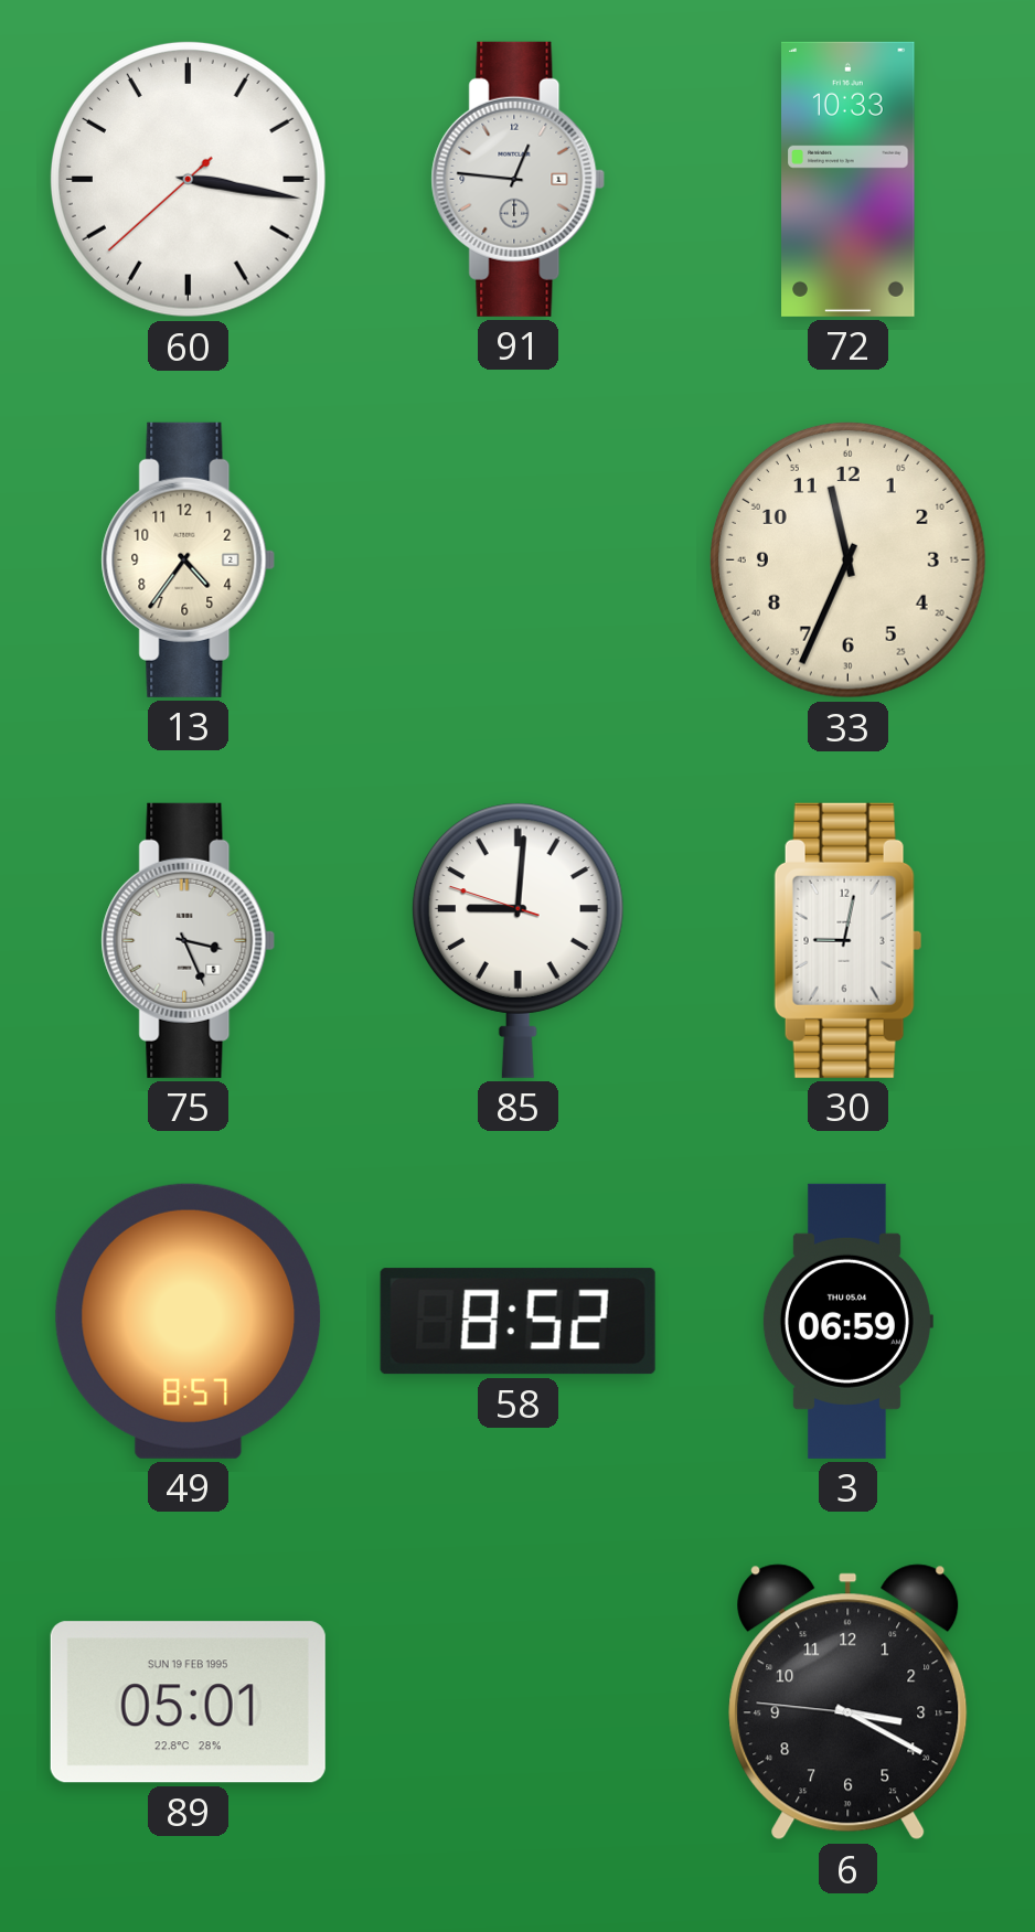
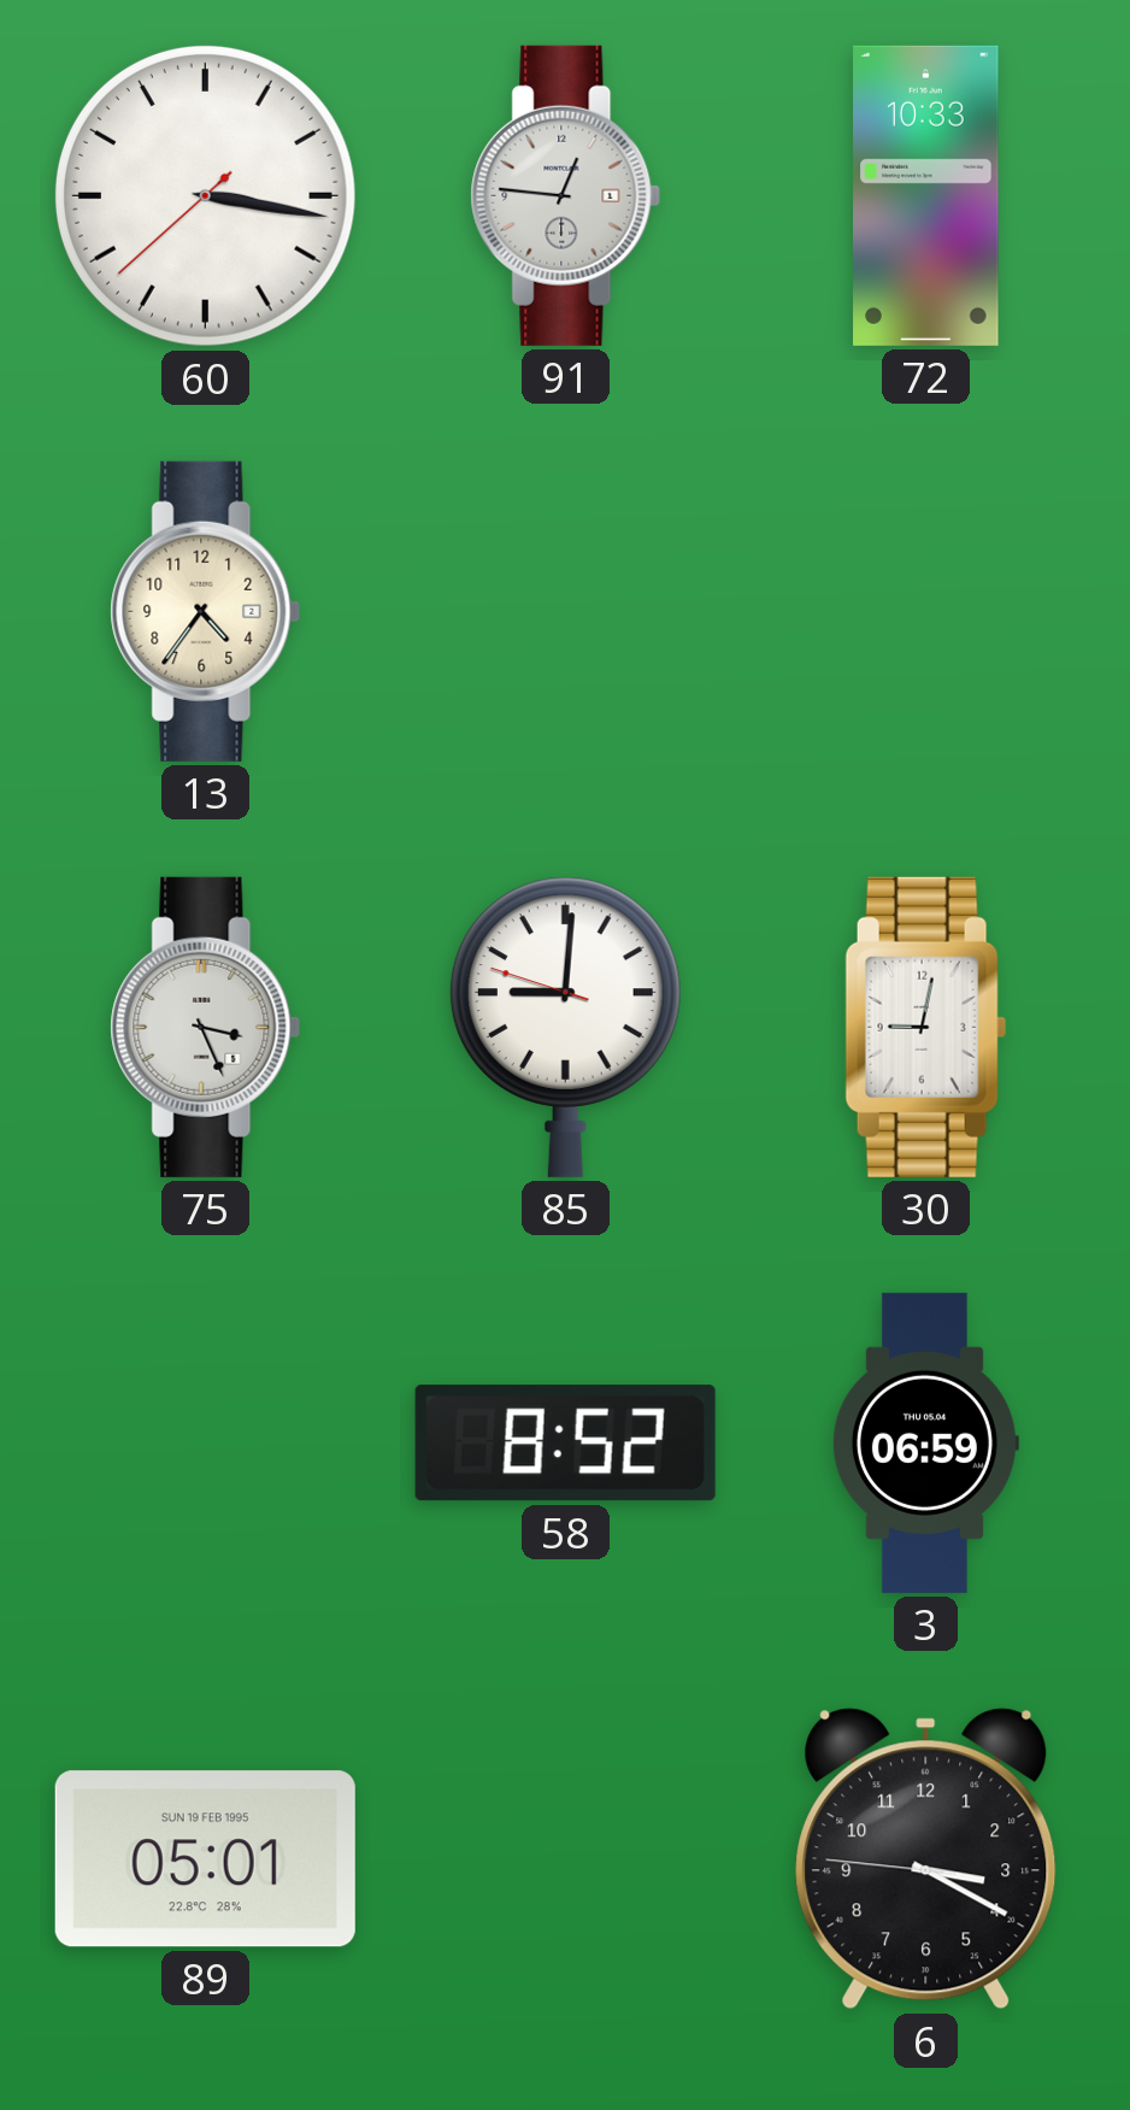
33: 11:34 -> none (847, 559)
49: 8:57 -> none (189, 1321)
